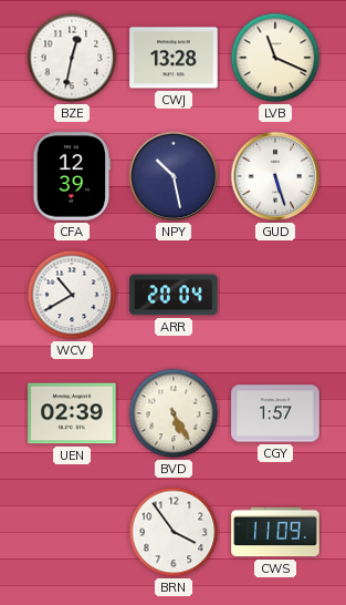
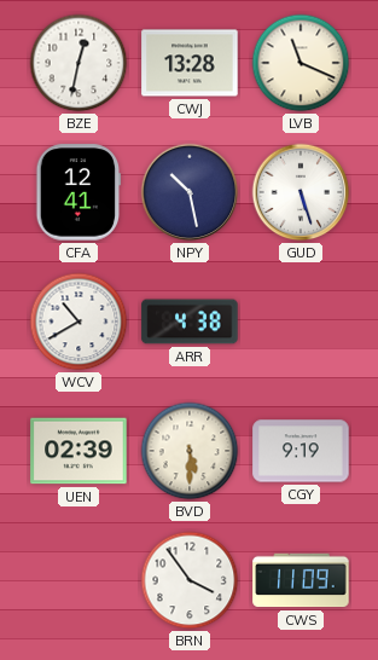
CFA: 12:39 -> 12:41 (78, 192)
ARR: 20:04 -> 4:38 (190, 322)
BVD: 5:25 -> 5:30 (190, 451)
CGY: 1:57 -> 9:19 (301, 451)
